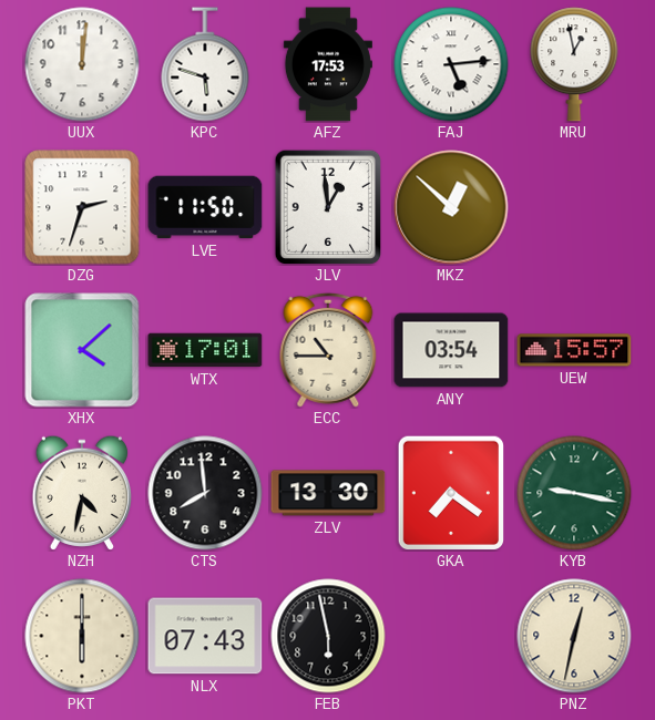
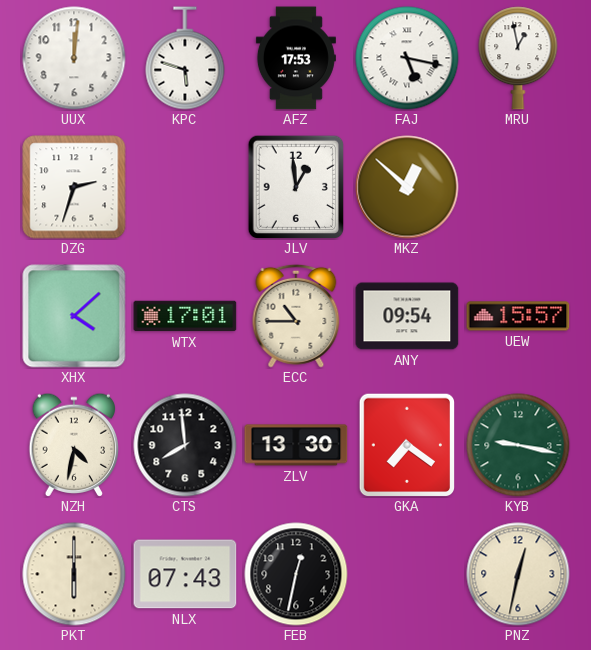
FAJ: 5:14 -> 5:17 (407, 58)
LVE: 11:50 -> none (205, 207)
ANY: 03:54 -> 09:54 (407, 316)
FEB: 5:58 -> 12:32 (296, 574)
